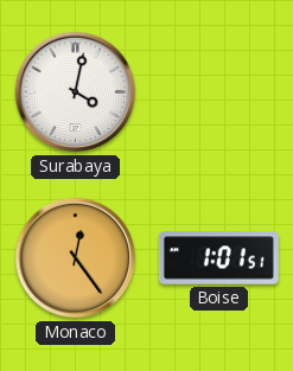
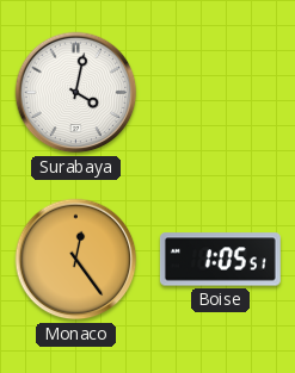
Boise: 1:01 -> 1:05 (220, 260)
